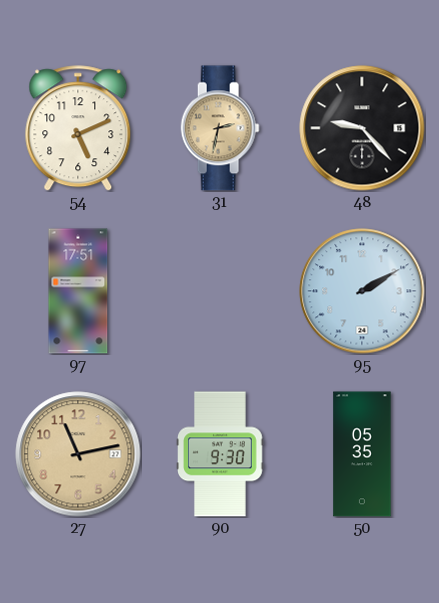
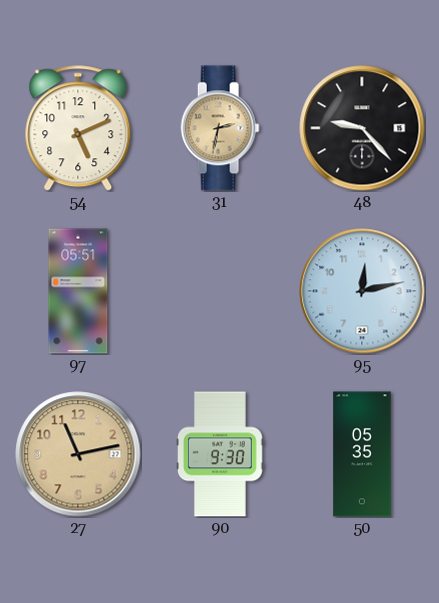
97: 17:51 -> 05:51 (78, 291)
95: 2:10 -> 12:13 (362, 291)
